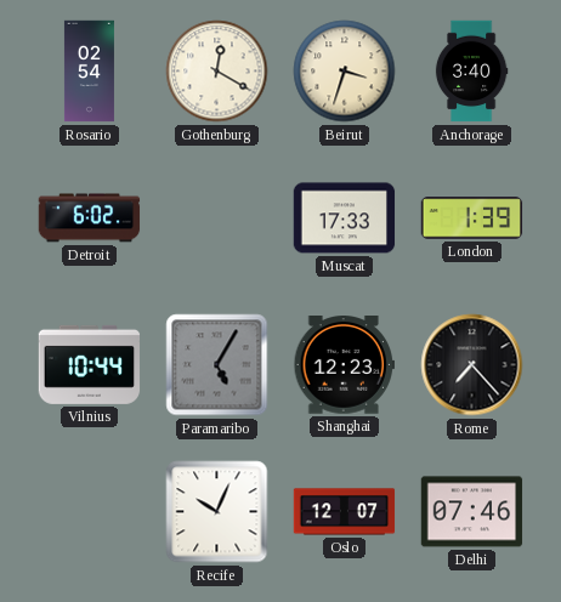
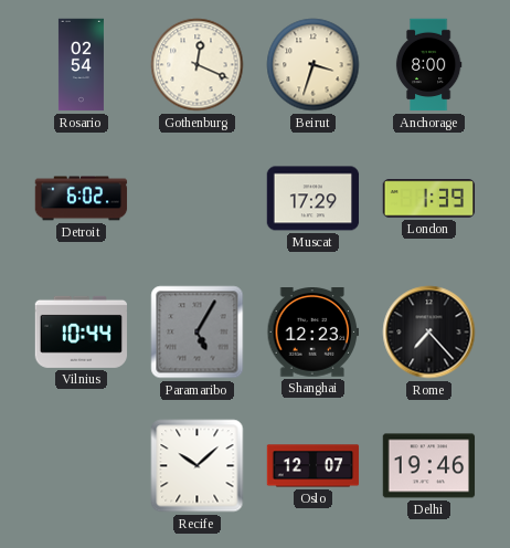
Gothenburg: 12:20 -> 12:19 (198, 65)
Anchorage: 3:40 -> 8:00 (428, 65)
Muscat: 17:33 -> 17:29 (314, 199)
Recife: 10:04 -> 10:08 (198, 466)
Delhi: 07:46 -> 19:46 (429, 466)
